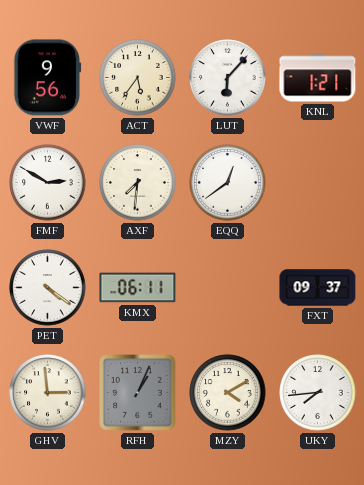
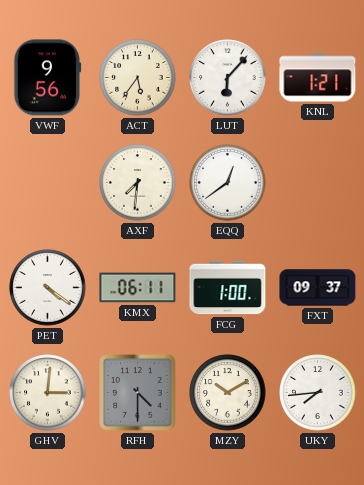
FMF: 2:50 -> none (48, 183)
FCG: none -> 1:00 (228, 288)
GHV: 2:59 -> 3:01 (48, 393)
RFH: 1:04 -> 4:30 (138, 393)
MZY: 4:10 -> 10:10 (228, 393)
